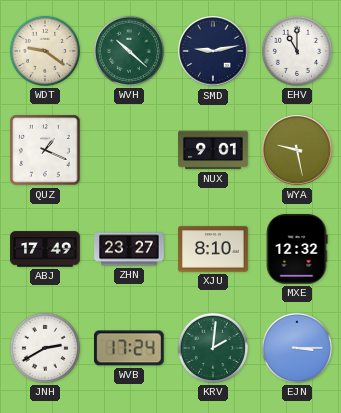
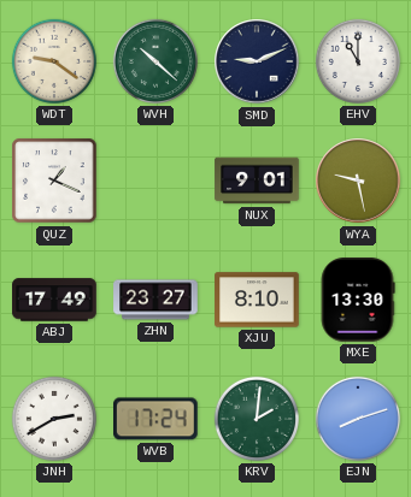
SMD: 9:13 -> 9:11 (257, 61)
MXE: 12:32 -> 13:30 (358, 300)
EJN: 3:15 -> 8:12 (358, 419)
